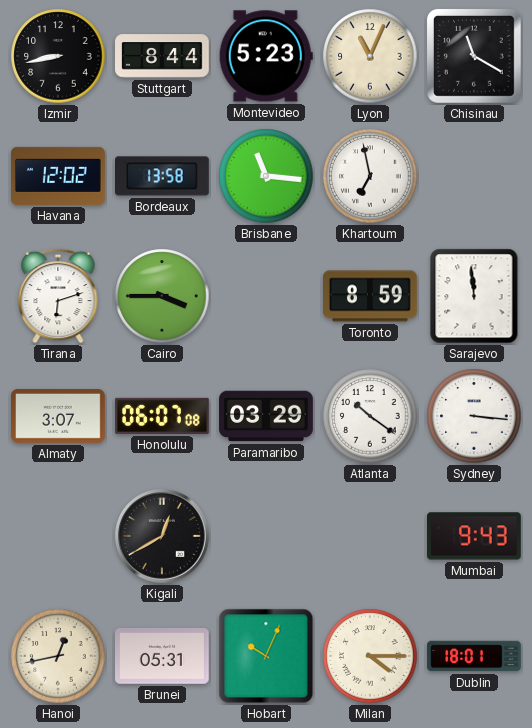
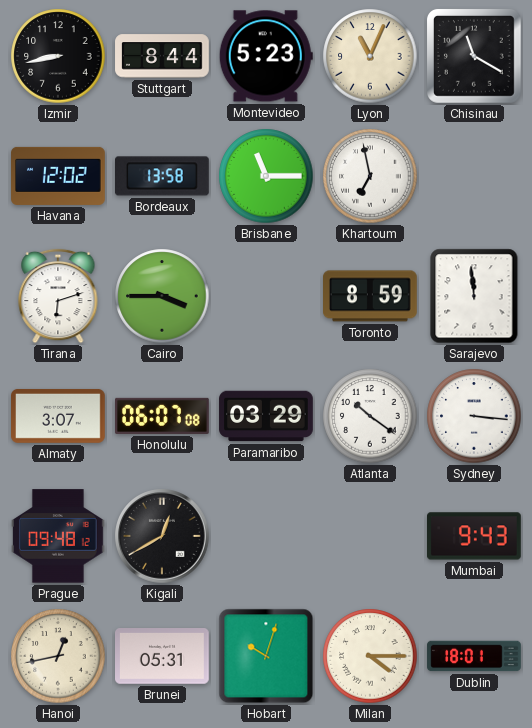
Brisbane: 11:16 -> 11:15 (266, 176)
Prague: none -> 09:48 (59, 536)
Hobart: 10:04 -> 10:03 (266, 656)
